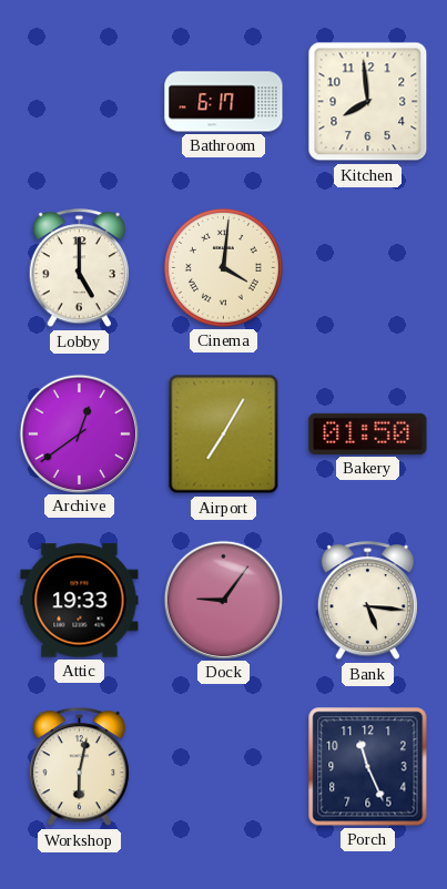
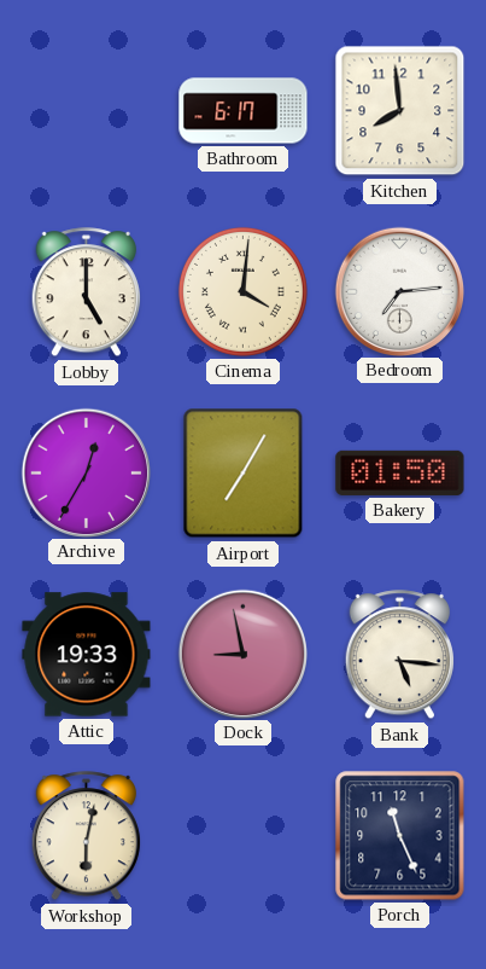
Bedroom: none -> 7:14 (399, 291)
Archive: 12:39 -> 12:35 (86, 472)
Dock: 9:06 -> 8:58 (242, 654)
